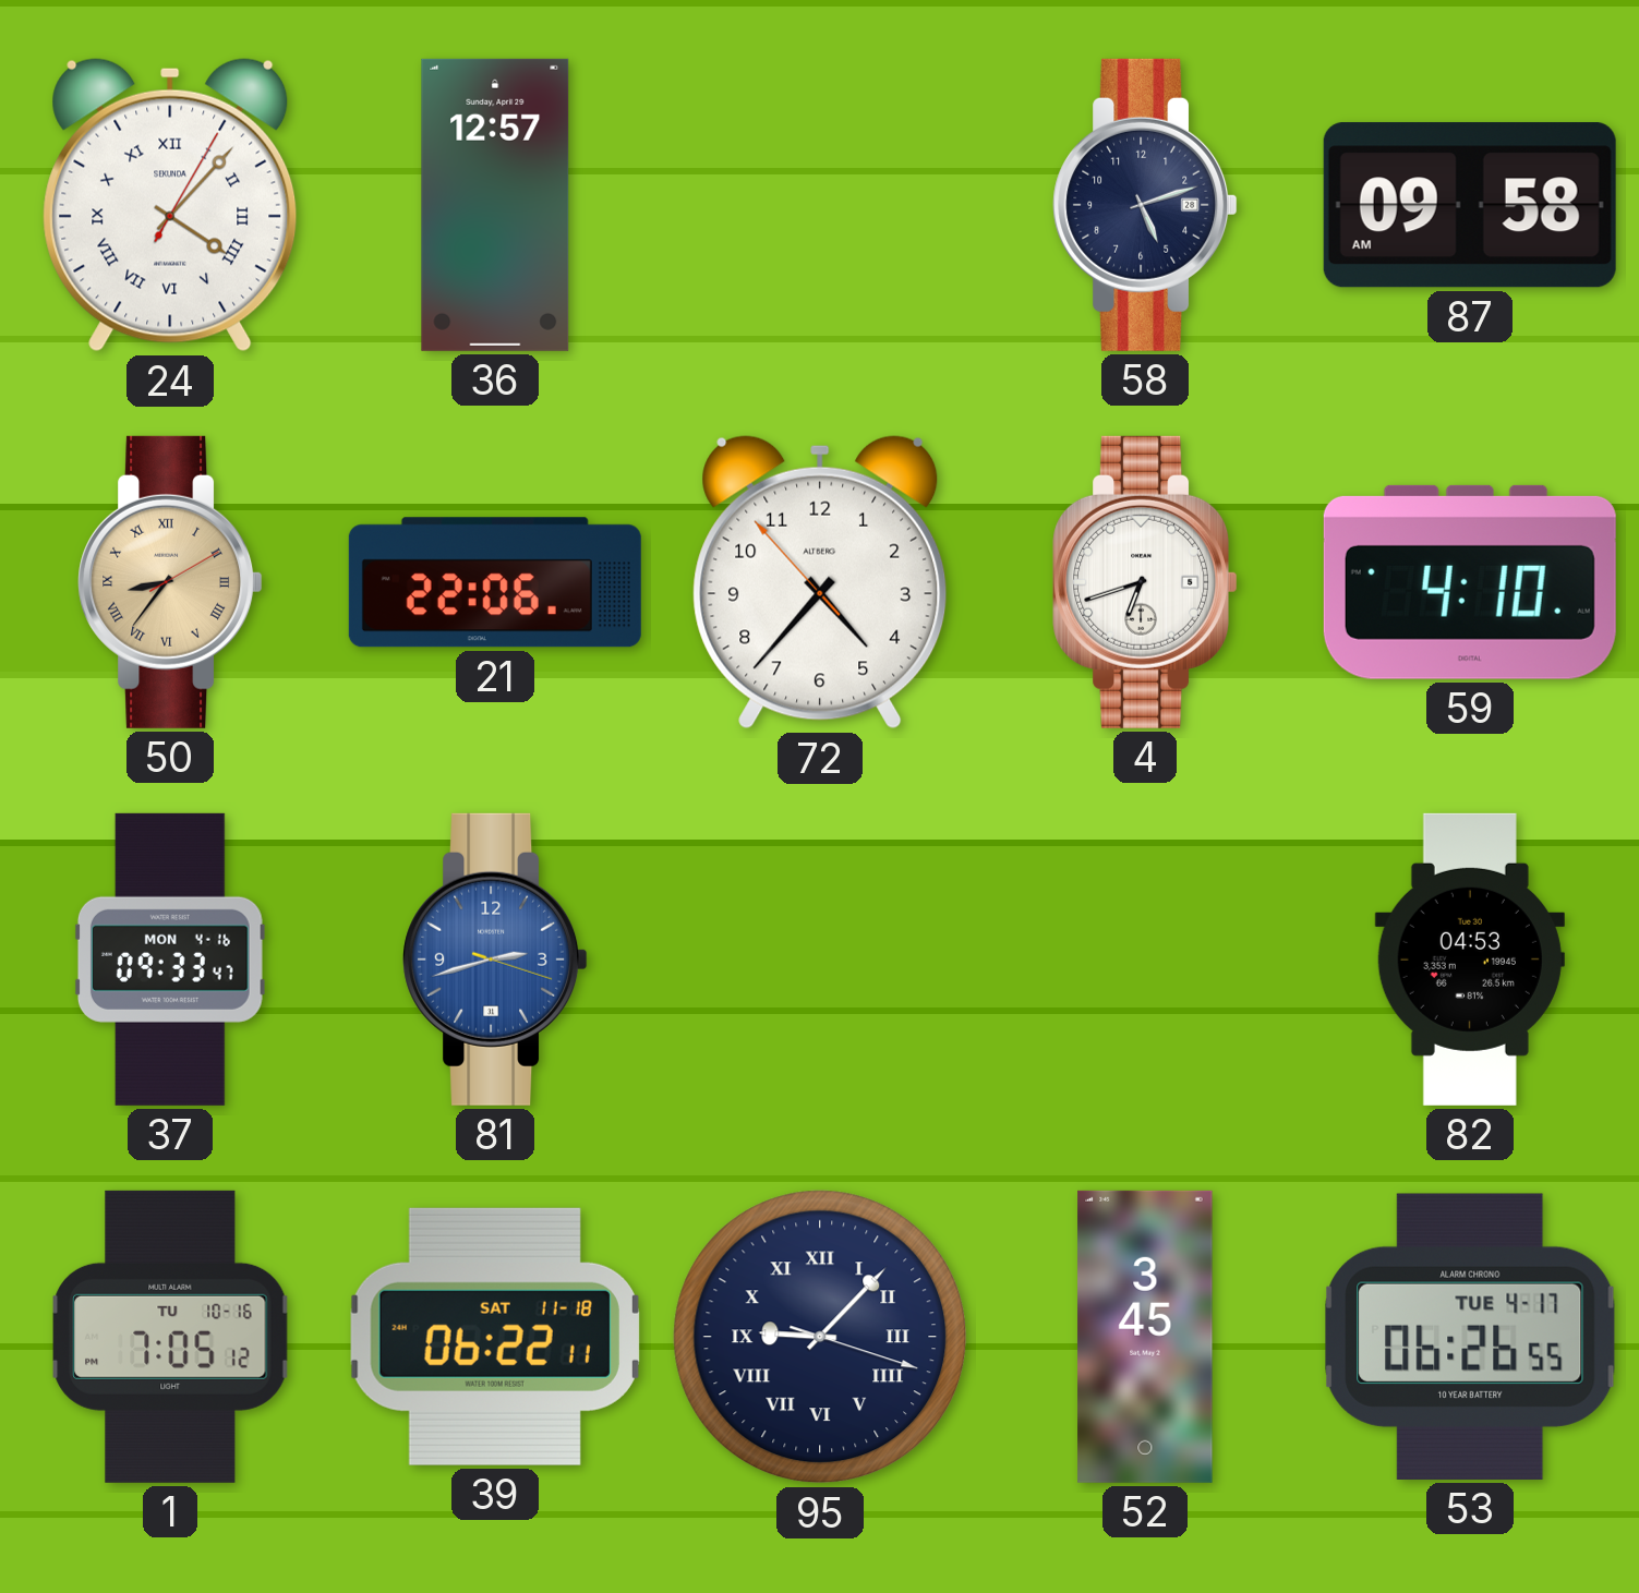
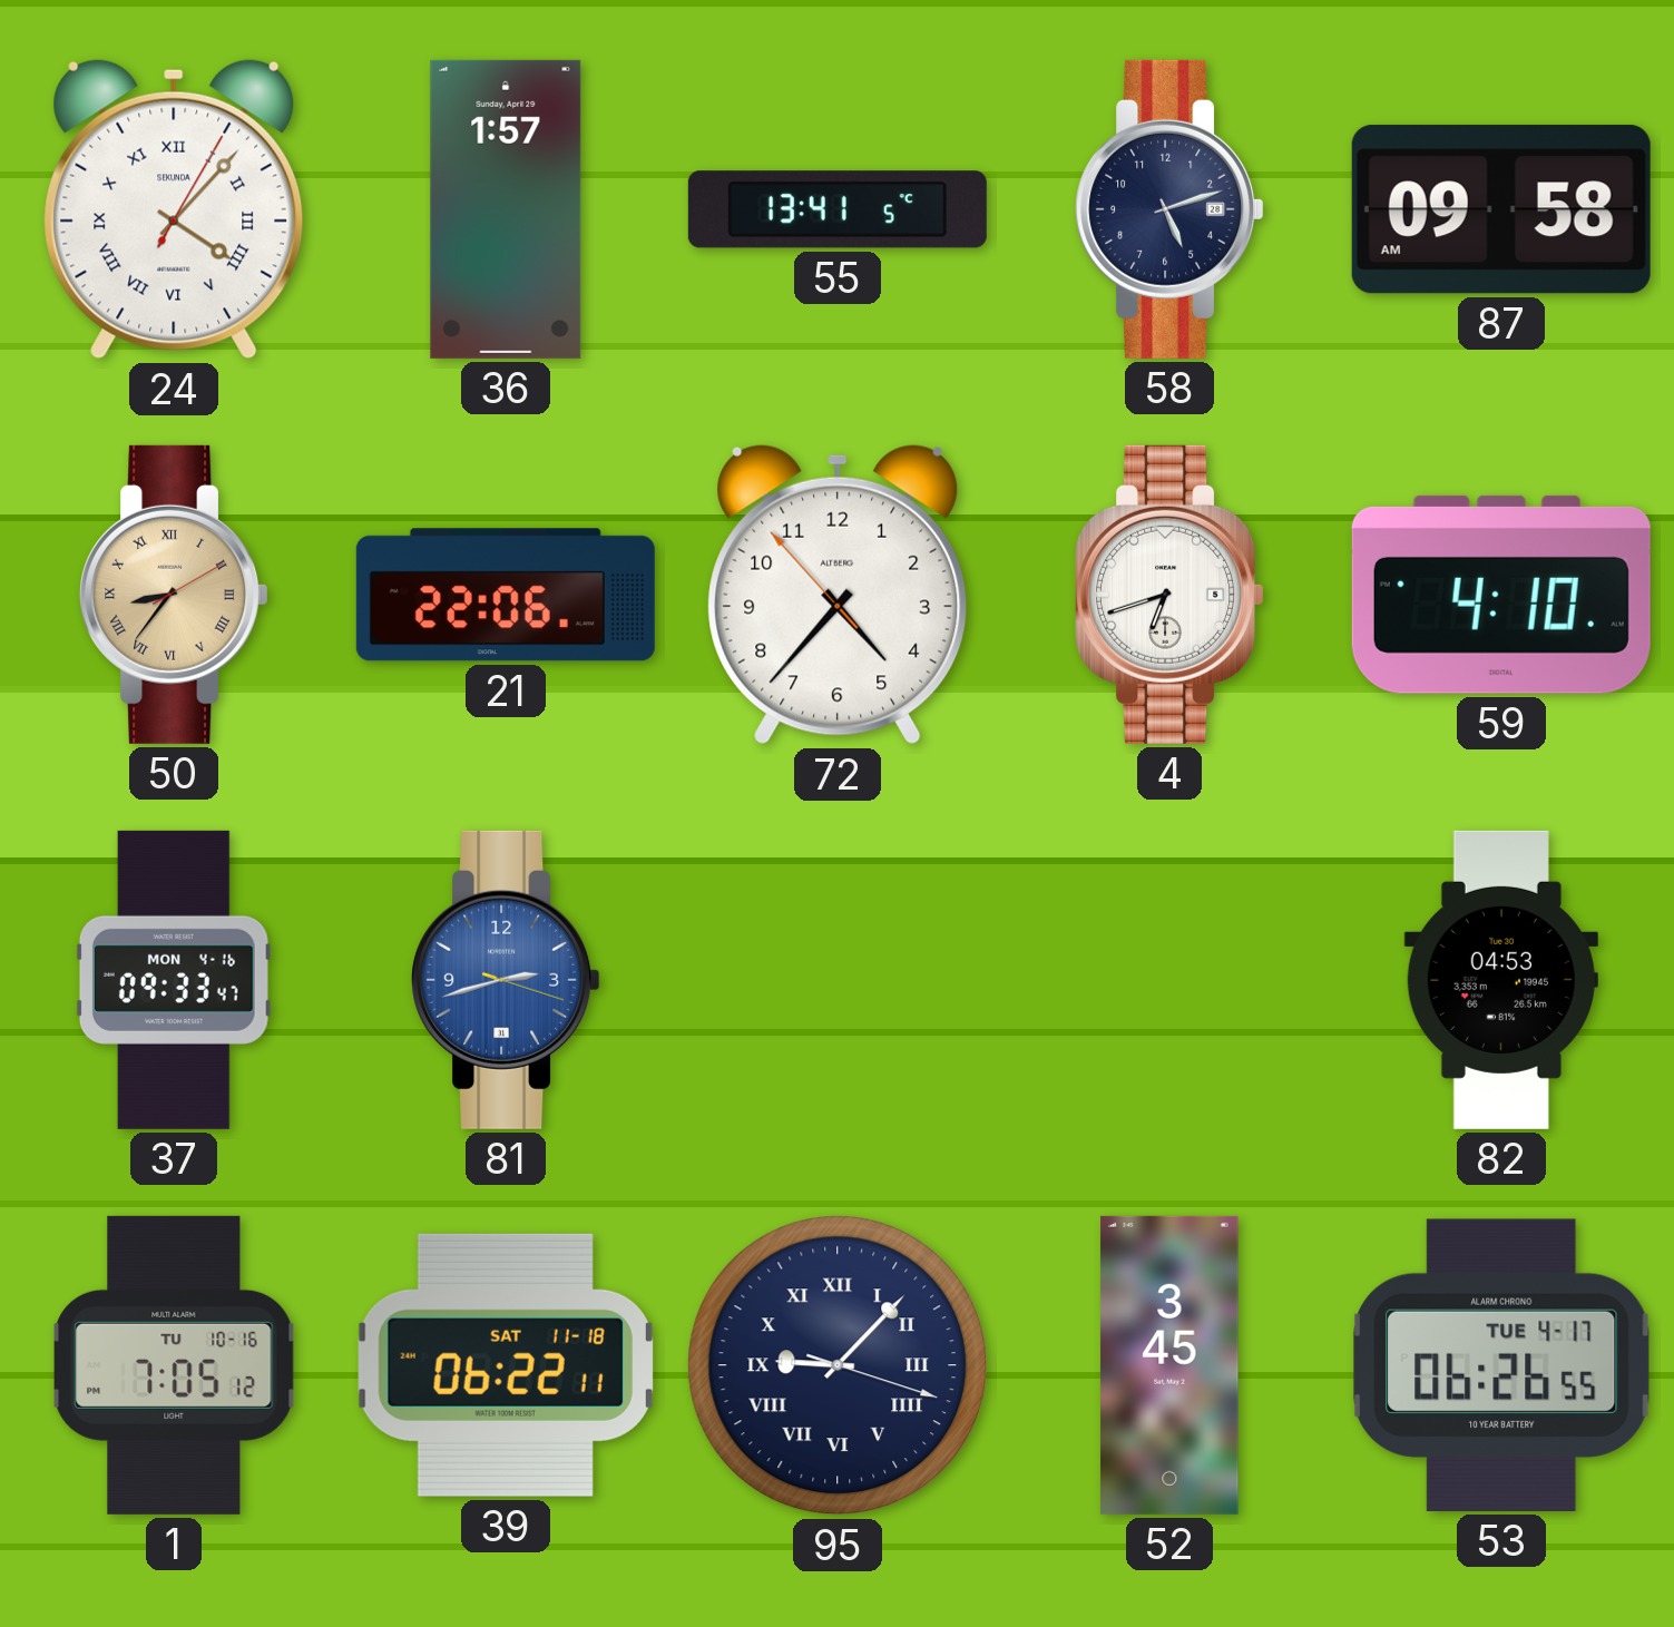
36: 12:57 -> 1:57 (506, 209)
55: none -> 13:41 (838, 209)
